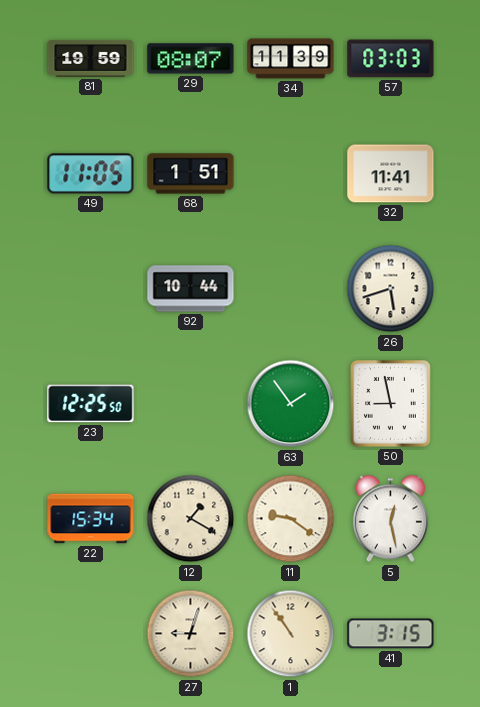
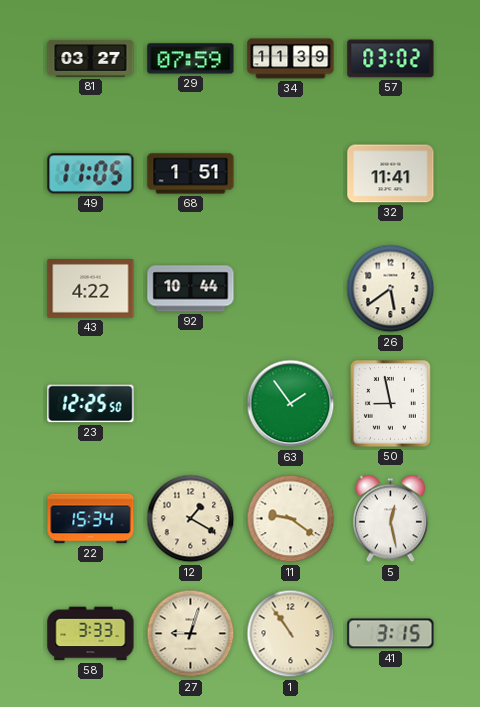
81: 19:59 -> 03:27 (91, 58)
29: 08:07 -> 07:59 (191, 59)
57: 03:03 -> 03:02 (391, 59)
43: none -> 4:22 (91, 289)
26: 5:42 -> 5:39 (391, 289)
58: none -> 3:33 (91, 634)
